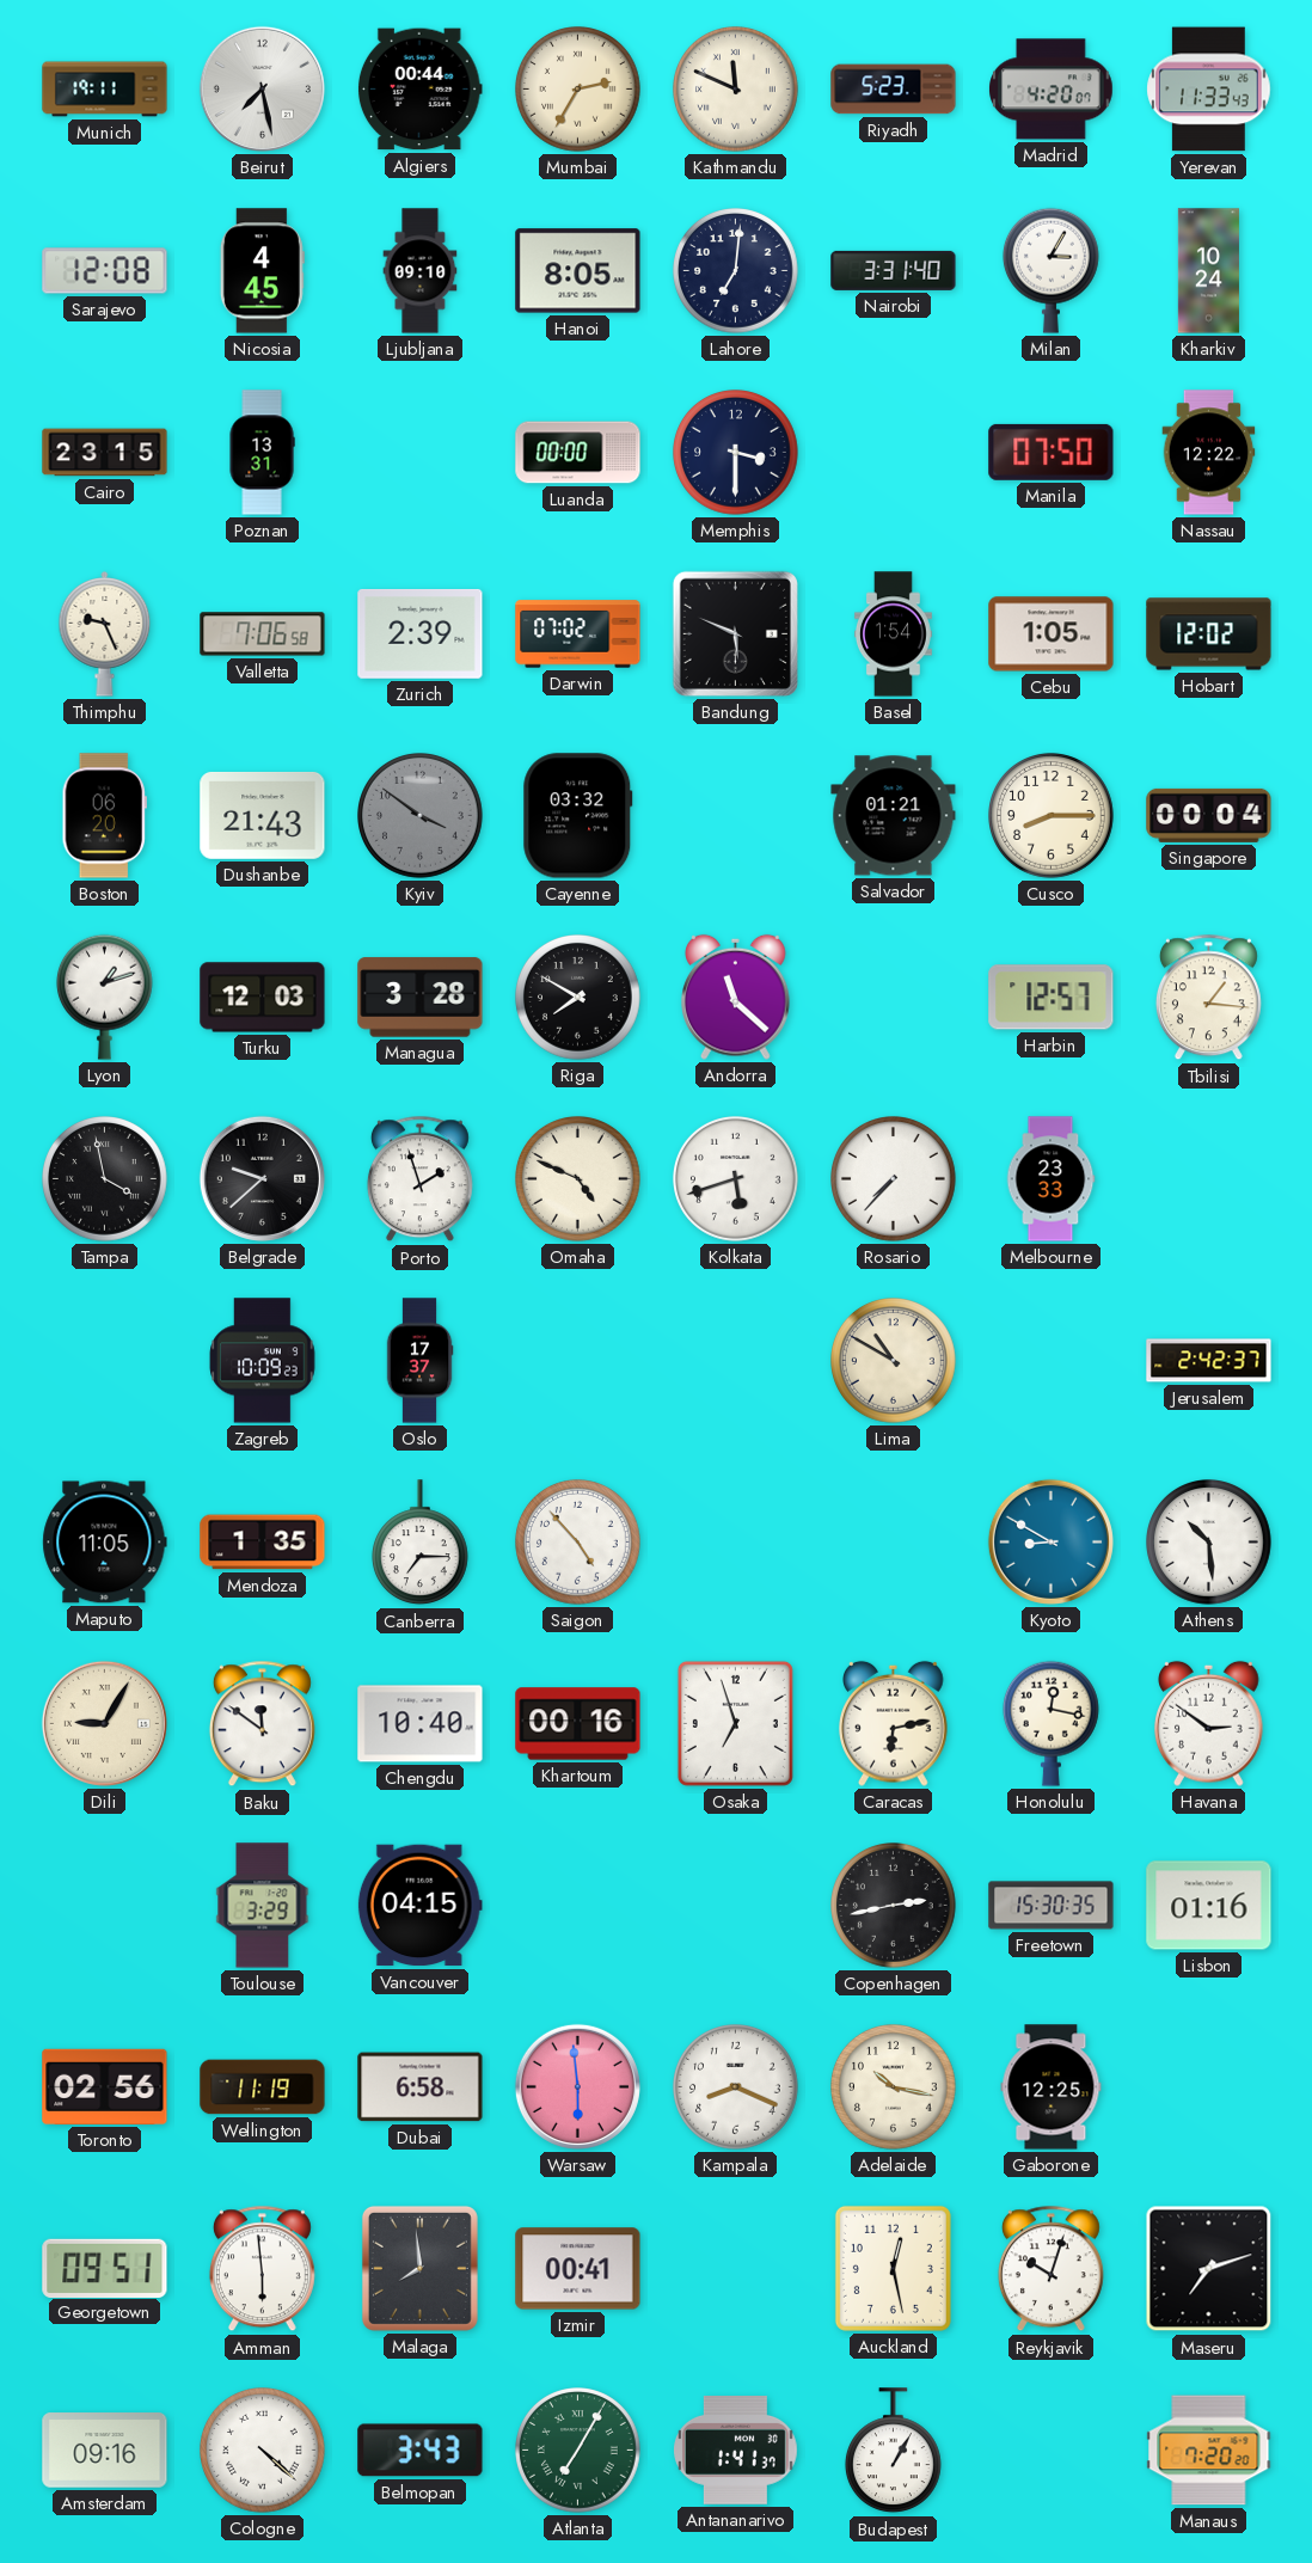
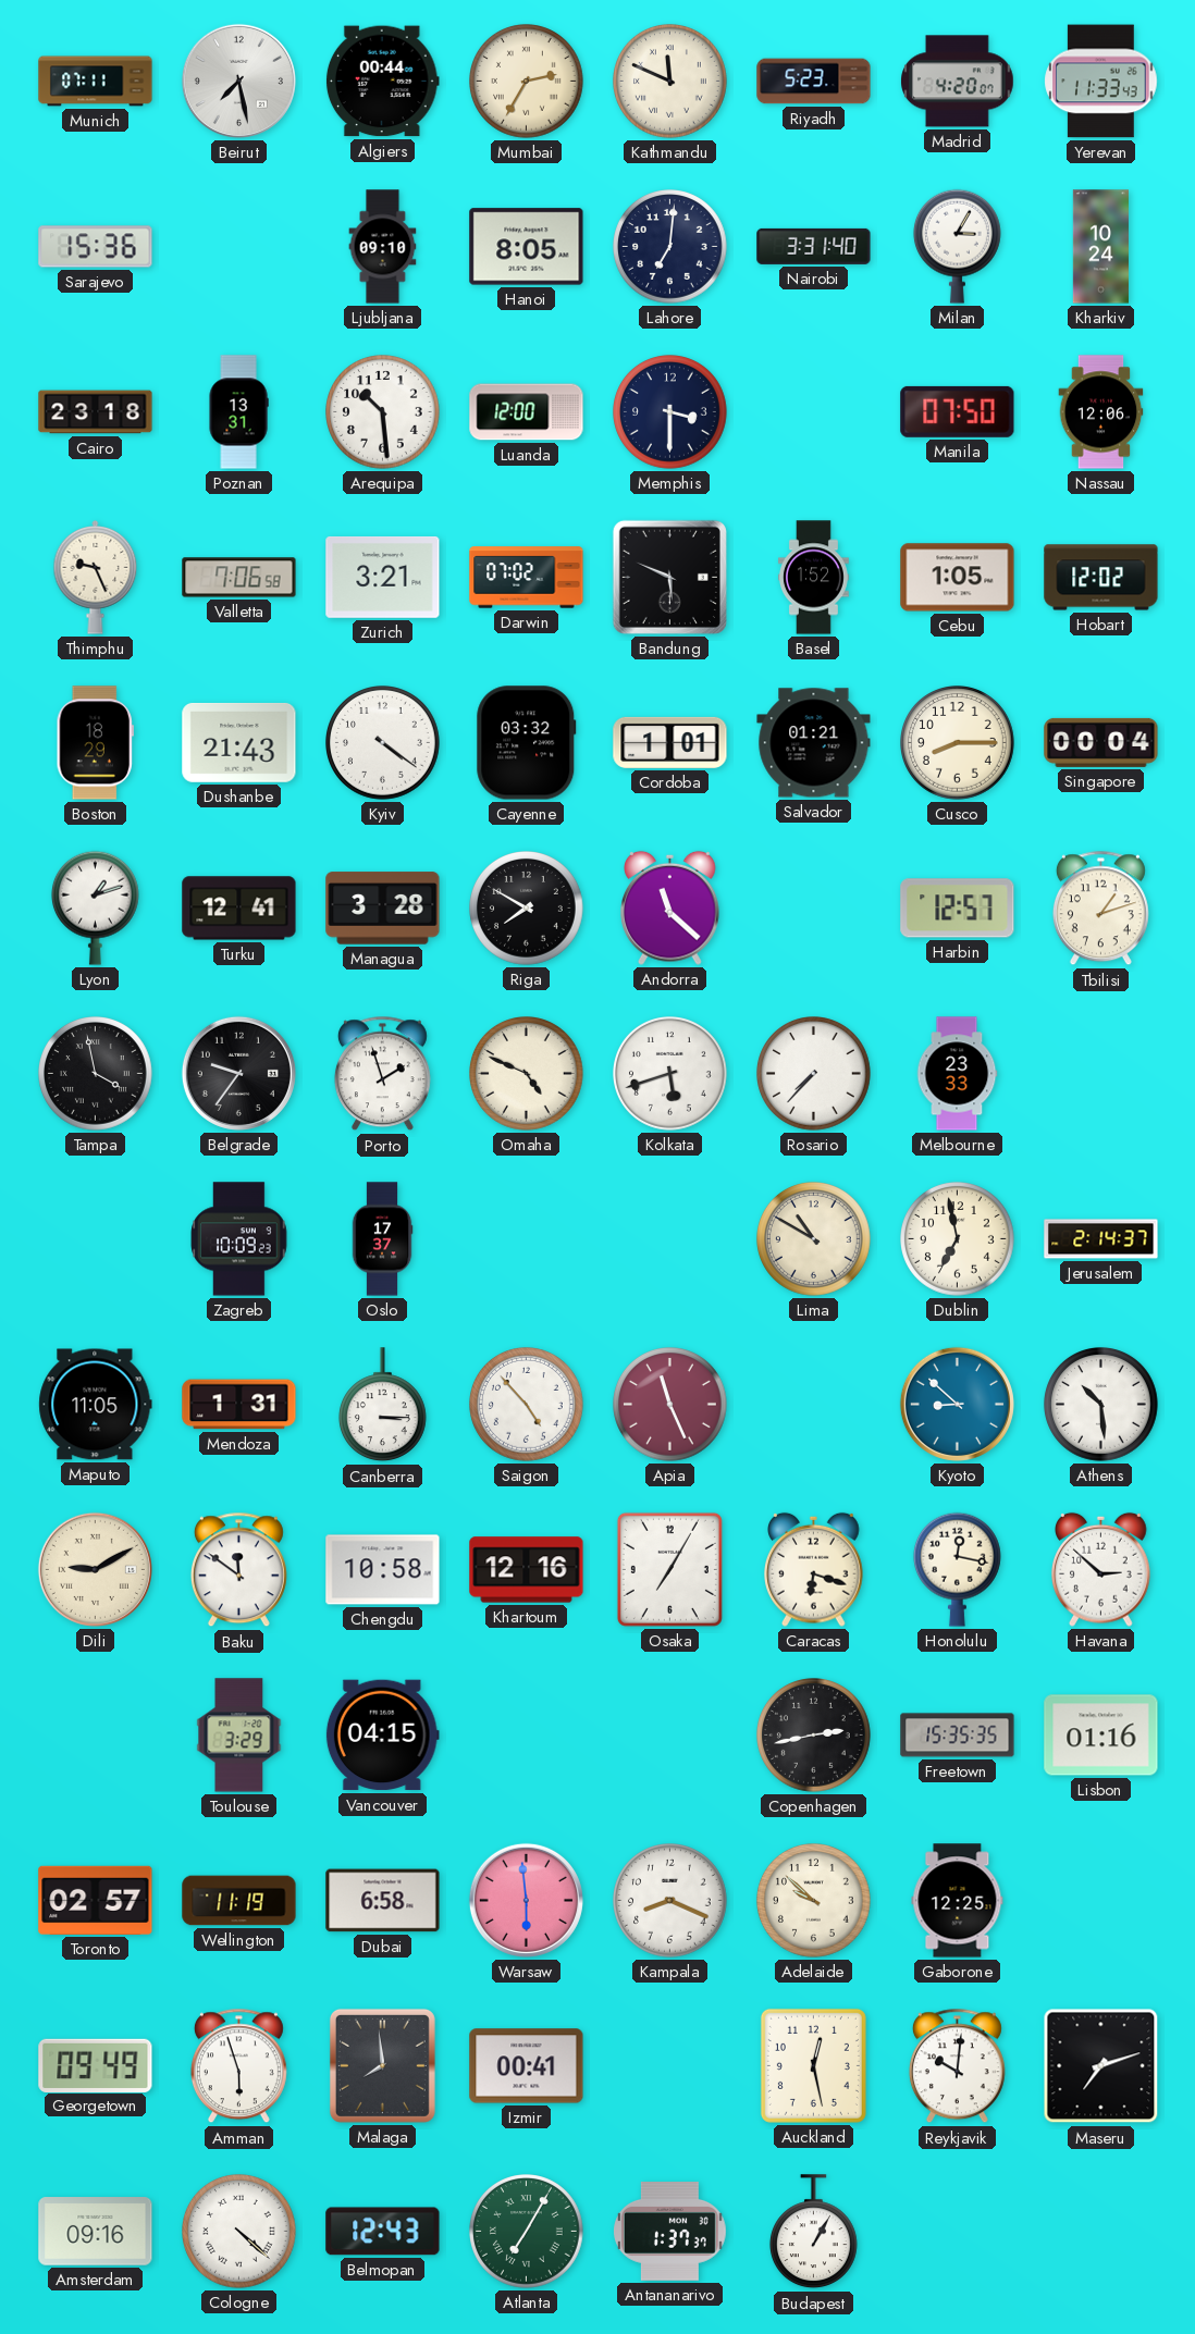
Munich: 19:11 -> 07:11 (96, 82)
Sarajevo: 12:08 -> 15:36 (96, 247)
Nicosia: 4:45 -> none (262, 271)
Cairo: 23:15 -> 23:18 (96, 412)
Arequipa: none -> 10:29 (383, 412)
Luanda: 00:00 -> 12:00 (527, 412)
Nassau: 12:22 -> 12:06 (1101, 412)
Zurich: 2:39 -> 3:21 (383, 578)
Basel: 1:54 -> 1:52 (813, 578)
Boston: 06:20 -> 18:29 (95, 743)
Kyiv: 3:51 -> 4:21 (383, 743)
Kyiv dial: grey -> white (383, 743)
Cordoba: none -> 1:01 (670, 742)
Turku: 12:03 -> 12:41 (239, 909)
Tbilisi: 1:16 -> 1:12 (1100, 909)
Belgrade: 9:38 -> 9:36 (238, 1073)
Dublin: none -> 6:58 (958, 1239)
Jerusalem: 2:42 -> 2:14 (1101, 1239)
Mendoza: 1:35 -> 1:31 (239, 1405)
Canberra: 7:15 -> 3:15 (382, 1405)
Apia: none -> 11:26 (670, 1405)
Kyoto: 8:50 -> 8:52 (957, 1404)
Dili: 9:05 -> 9:10 (95, 1569)
Chengdu: 10:40 -> 10:58 (383, 1570)
Khartoum: 00:16 -> 12:16 (527, 1570)
Osaka: 6:57 -> 7:05 (669, 1569)
Caracas: 6:13 -> 6:18 (814, 1569)
Havana: 2:51 -> 2:52 (1101, 1569)
Freetown: 15:30 -> 15:35 (958, 1736)
Toronto: 02:56 -> 02:57 (96, 1900)
Adelaide: 10:17 -> 9:52 (814, 1901)
Georgetown: 09:51 -> 09:49 (96, 2065)
Amman: 5:59 -> 5:57 (238, 2066)
Reykjavik: 10:03 -> 10:01 (957, 2066)
Belmopan: 3:43 -> 12:43 (383, 2232)
Antananarivo: 1:41 -> 1:37 (670, 2232)
Manaus: 7:20 -> none (1209, 2451)
